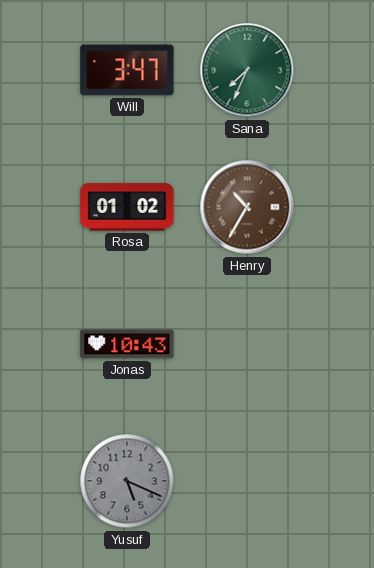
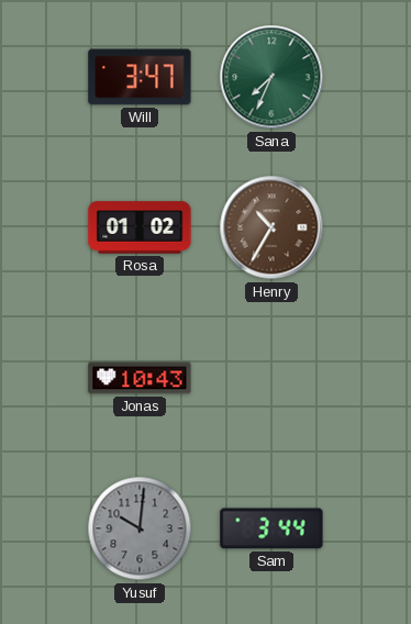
Yusuf: 5:19 -> 10:01 (140, 528)
Sam: none -> 3:44 (271, 528)
